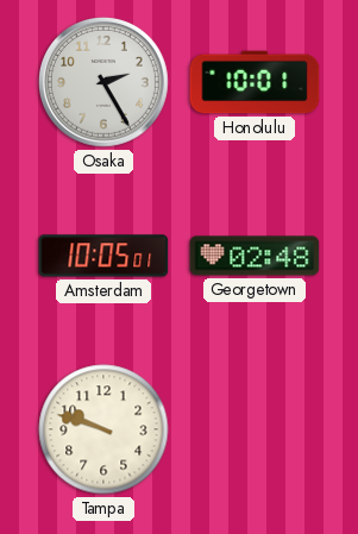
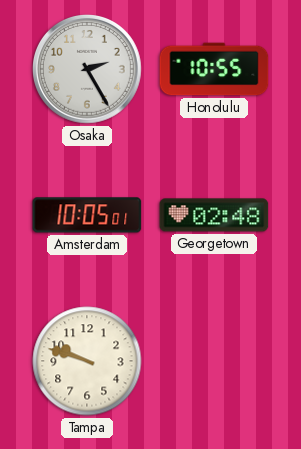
Honolulu: 10:01 -> 10:55 (214, 69)
